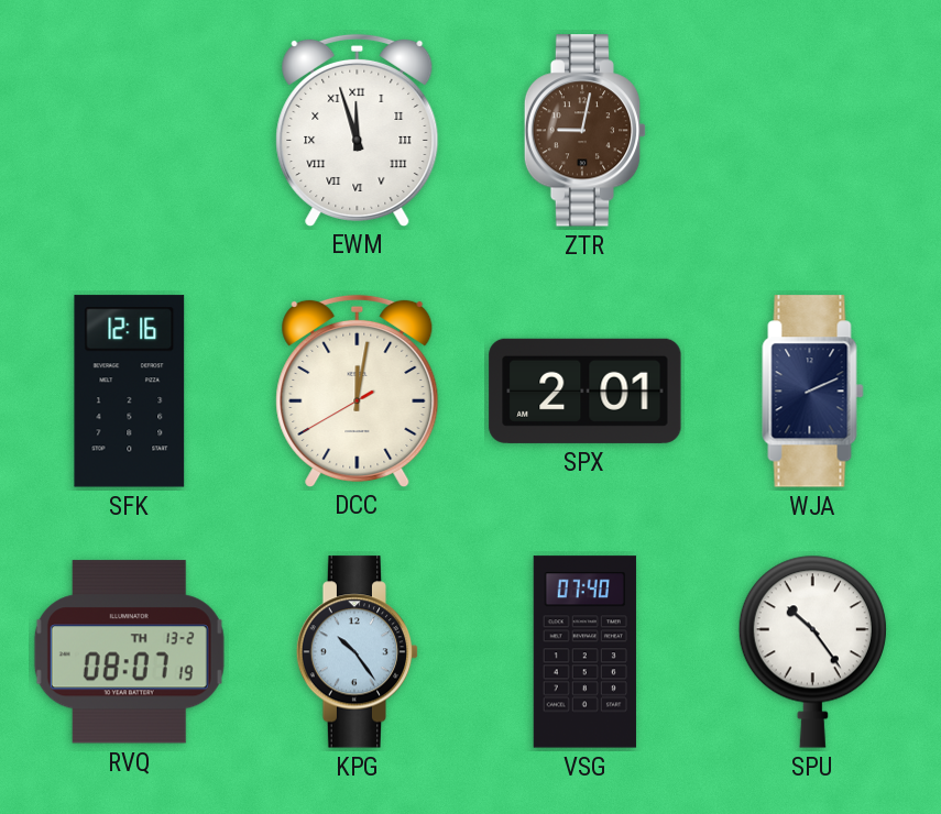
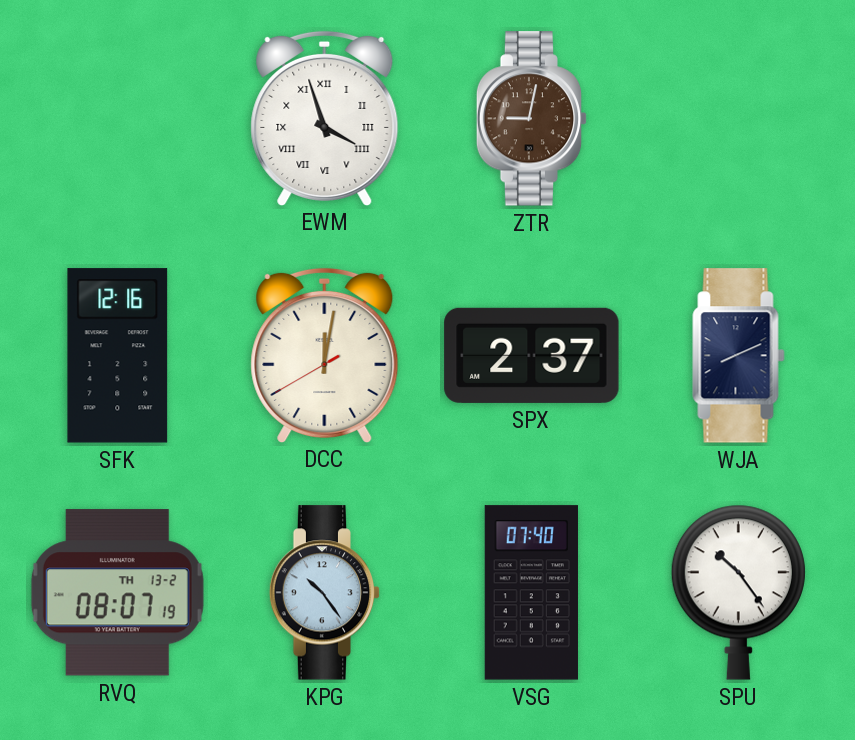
EWM: 11:57 -> 3:57 (325, 118)
SPX: 2:01 -> 2:37 (532, 355)
WJA: 2:11 -> 8:11 (739, 356)
